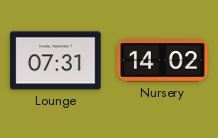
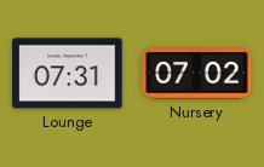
Nursery: 14:02 -> 07:02 (197, 74)
